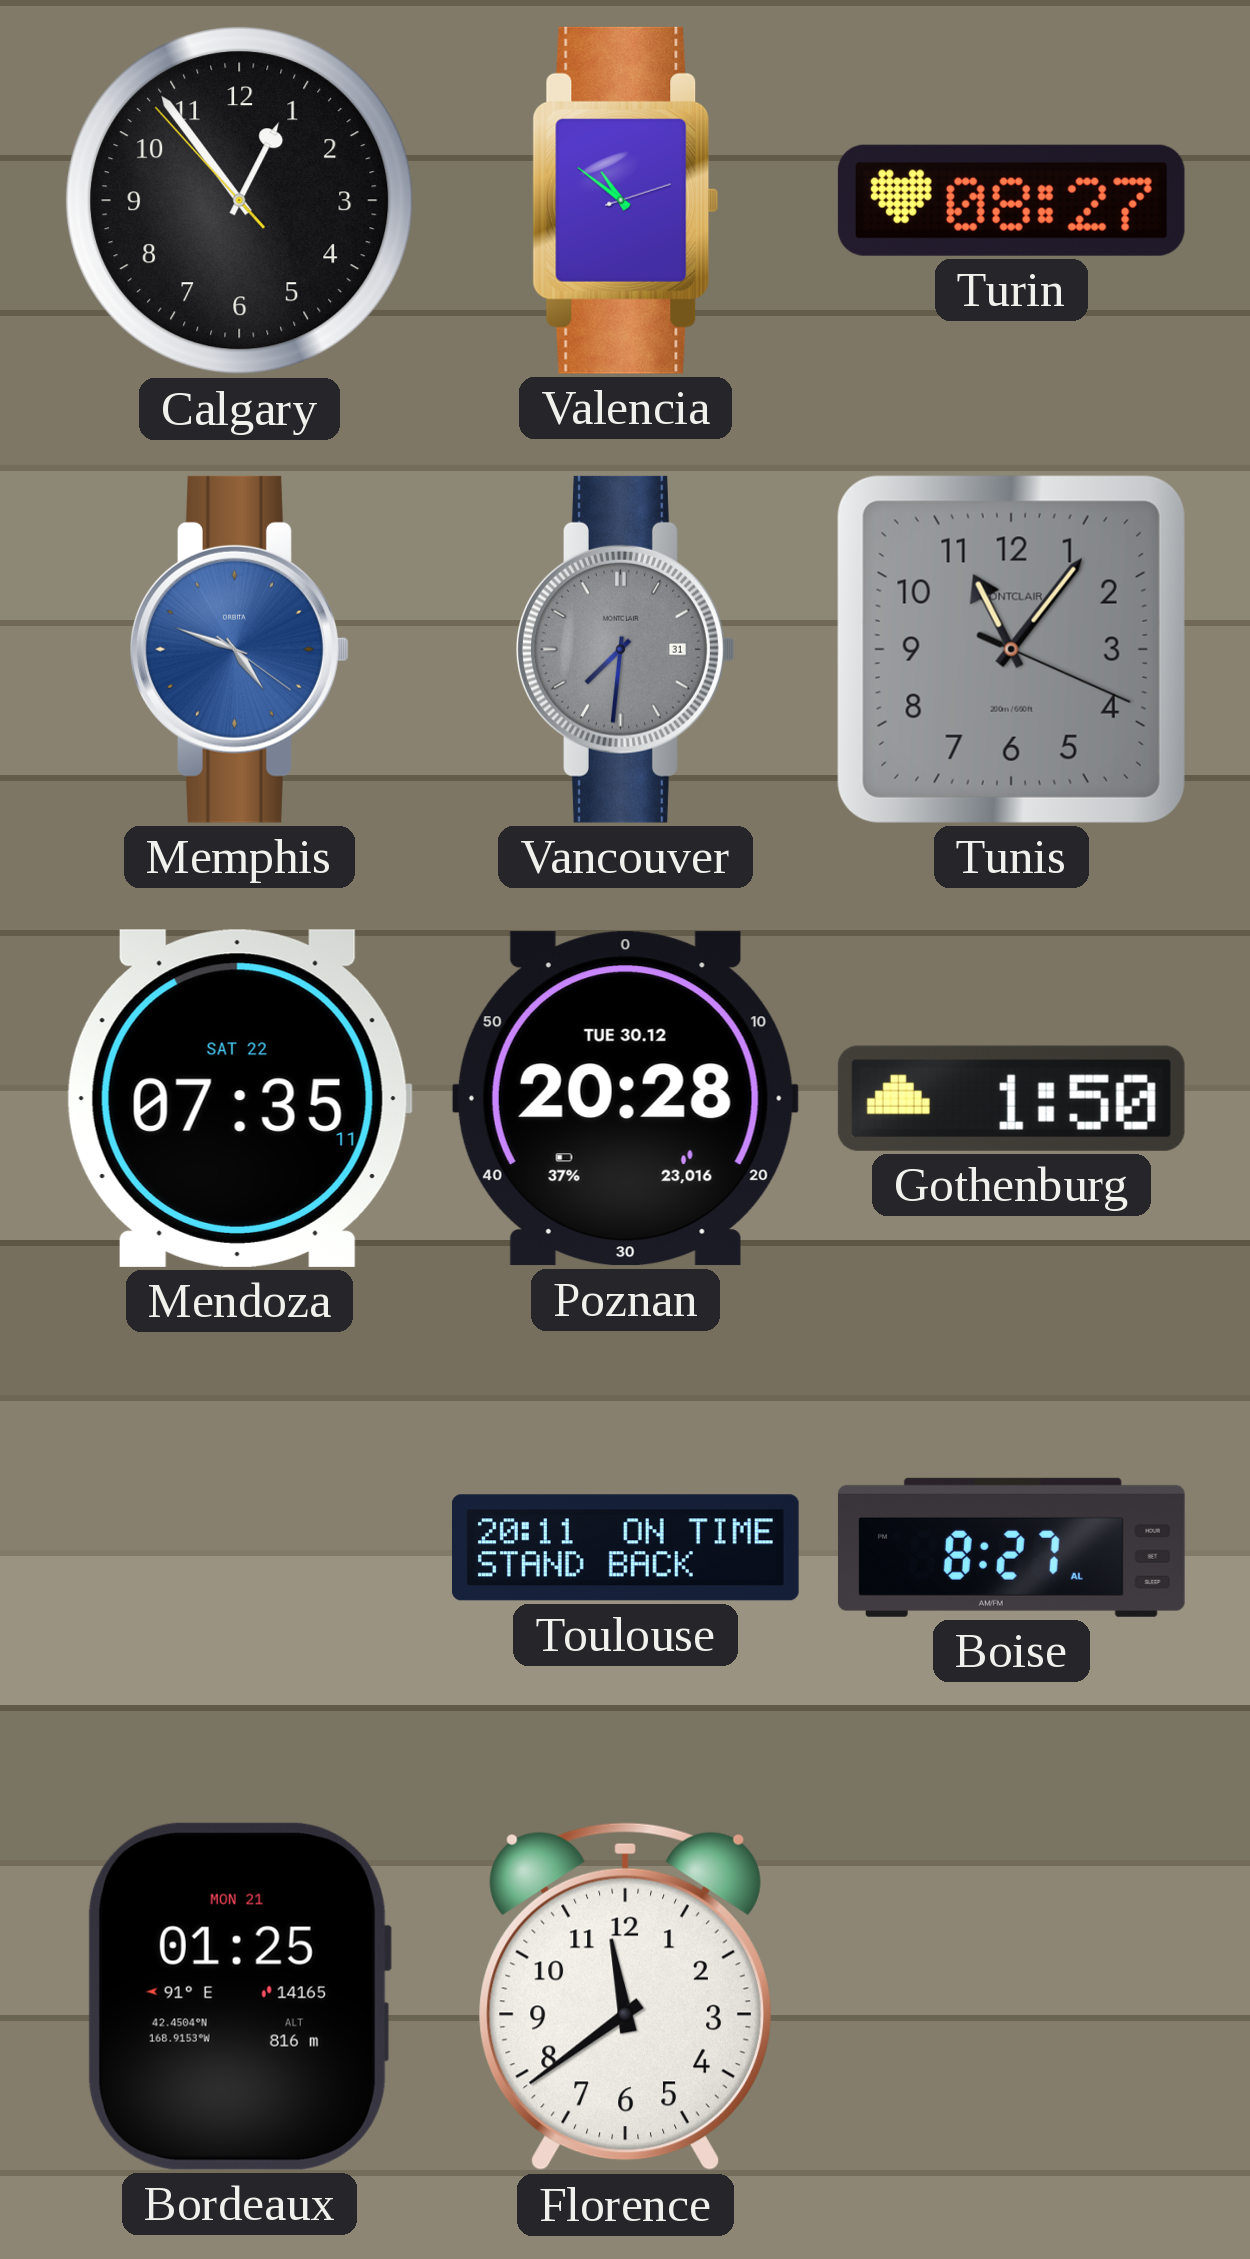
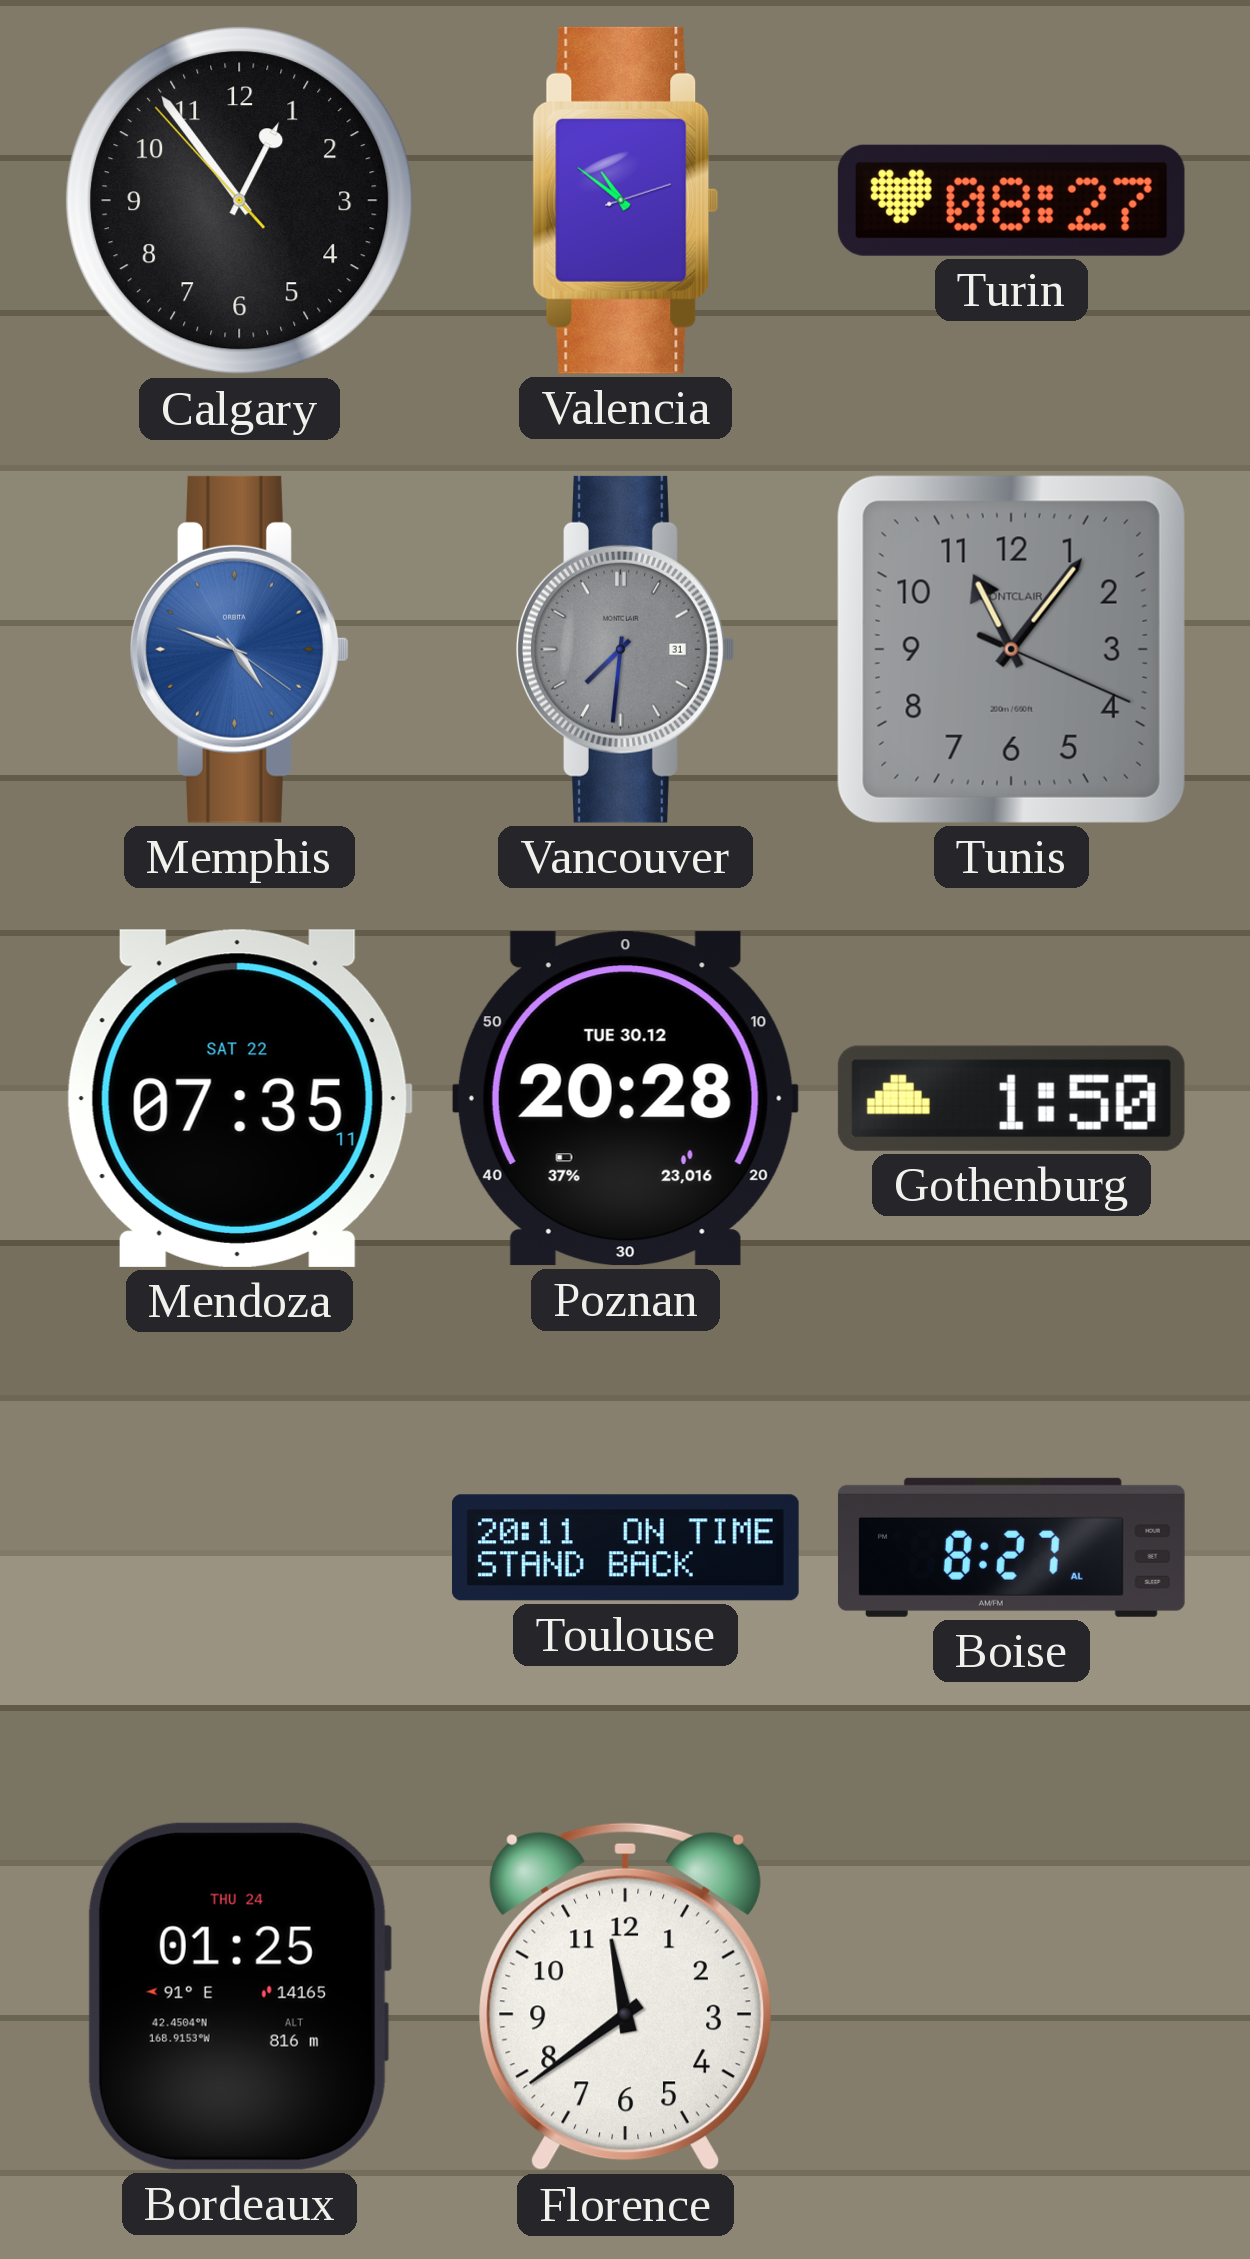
Bordeaux date: MON 21 -> THU 24 (239, 1996)
